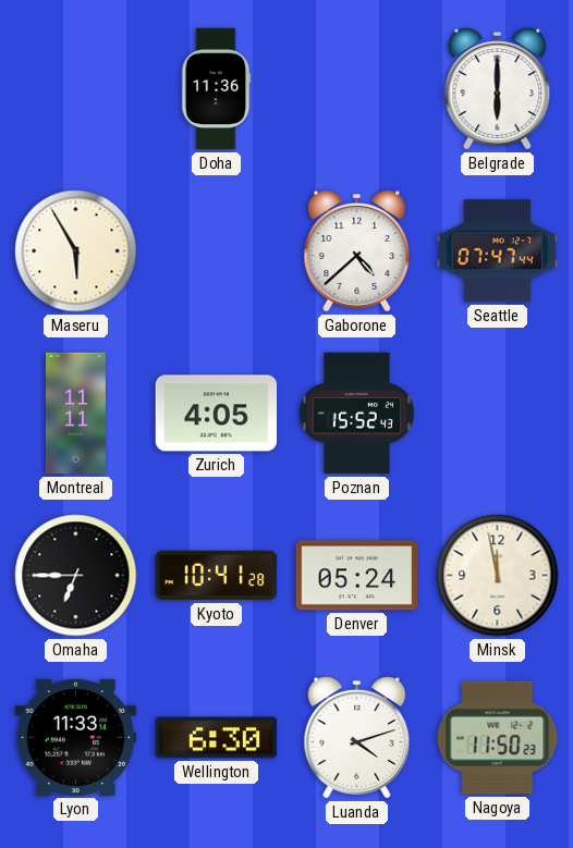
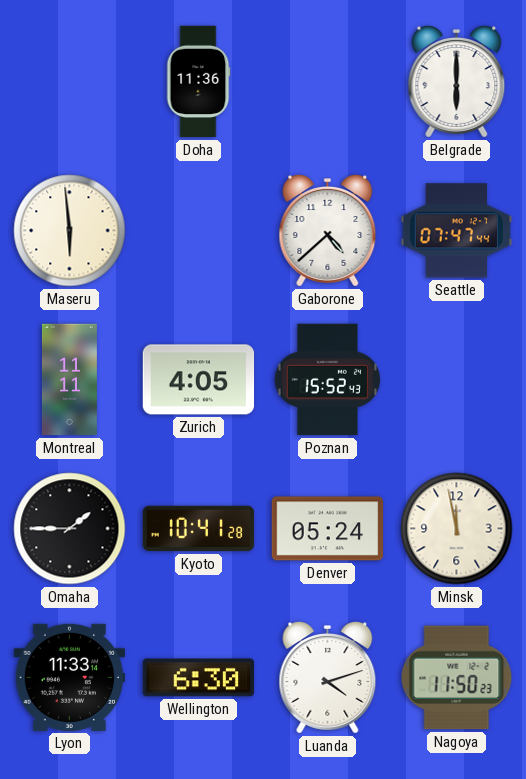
Maseru: 5:55 -> 5:59 (70, 231)
Omaha: 6:45 -> 1:45 (70, 529)
